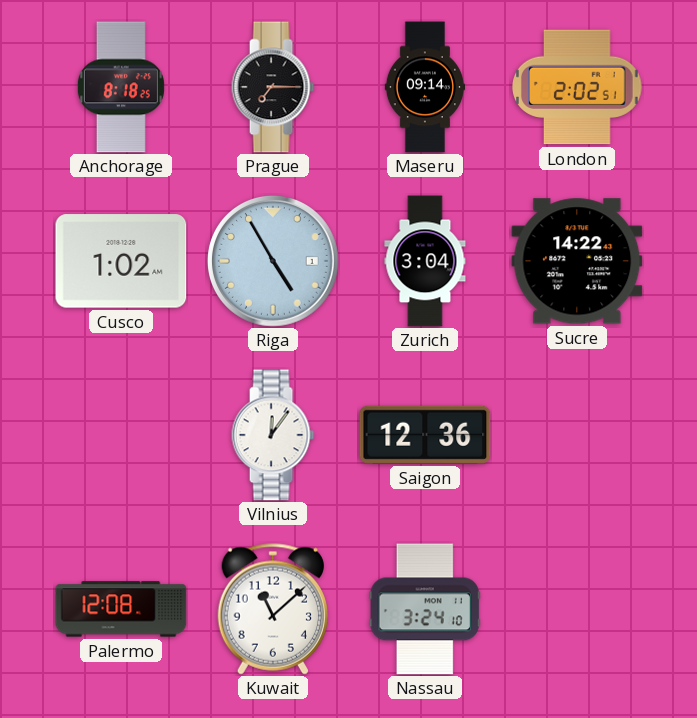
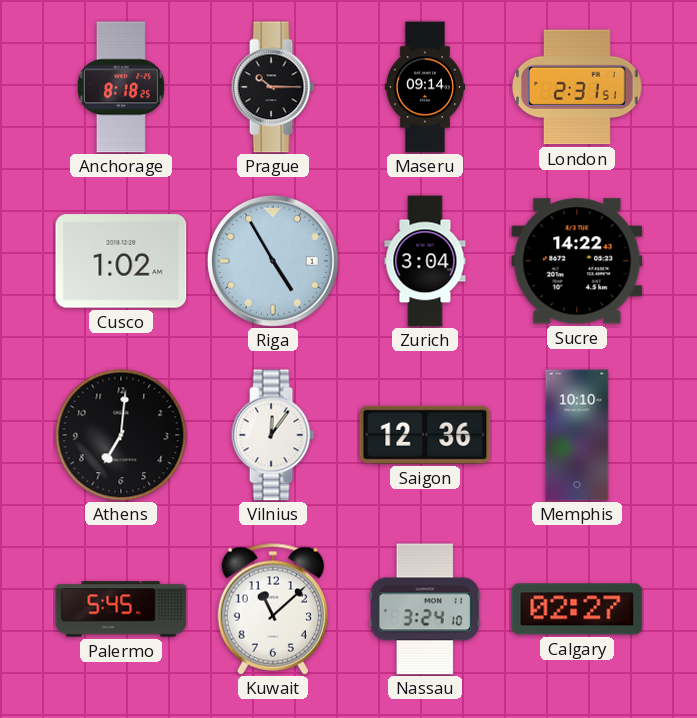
Prague: 7:15 -> 10:15 (273, 87)
London: 2:02 -> 2:31 (578, 87)
Athens: none -> 7:01 (121, 435)
Memphis: none -> 10:10 (577, 435)
Palermo: 12:08 -> 5:45 (121, 609)
Calgary: none -> 02:27 (577, 609)
